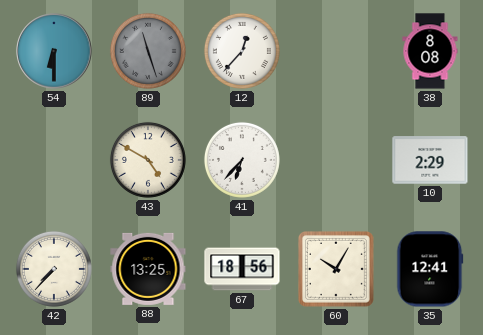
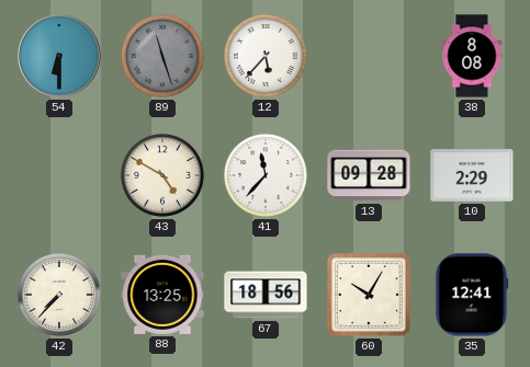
12: 12:37 -> 5:37 (266, 56)
41: 6:37 -> 11:37 (266, 175)
13: none -> 09:28 (369, 175)
